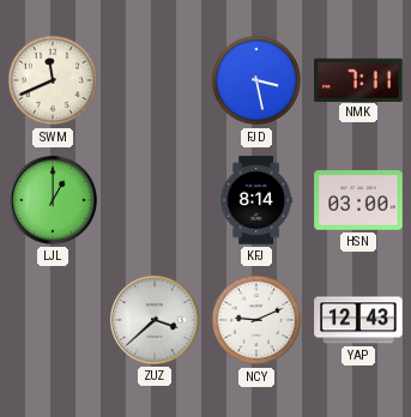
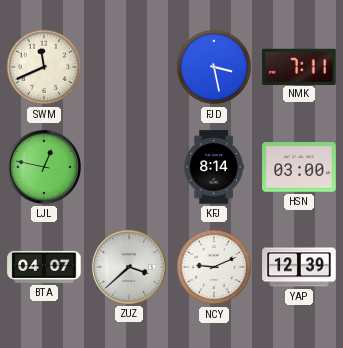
LJL: 1:00 -> 12:47 (44, 167)
BTA: none -> 04:07 (44, 267)
YAP: 12:43 -> 12:39 (299, 267)
